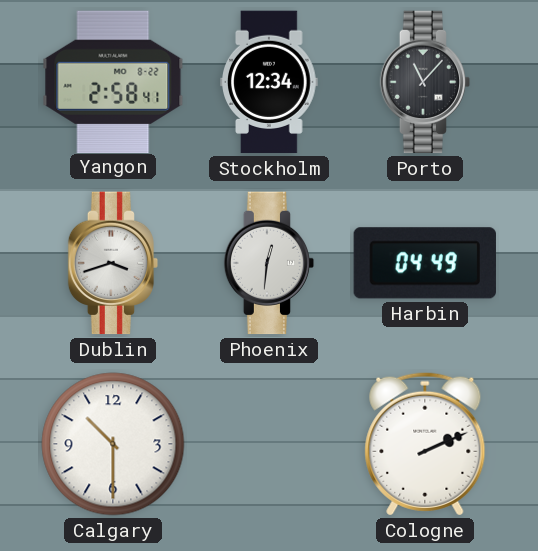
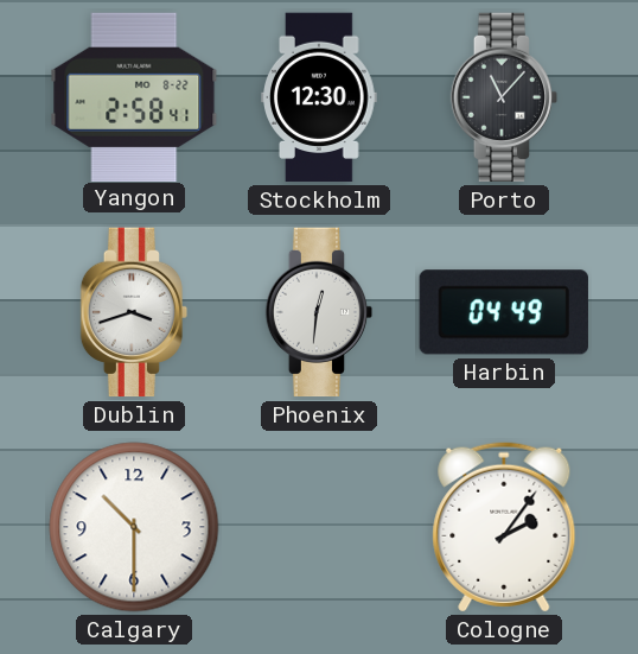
Stockholm: 12:34 -> 12:30 (319, 97)
Cologne: 2:11 -> 2:06 (504, 527)
